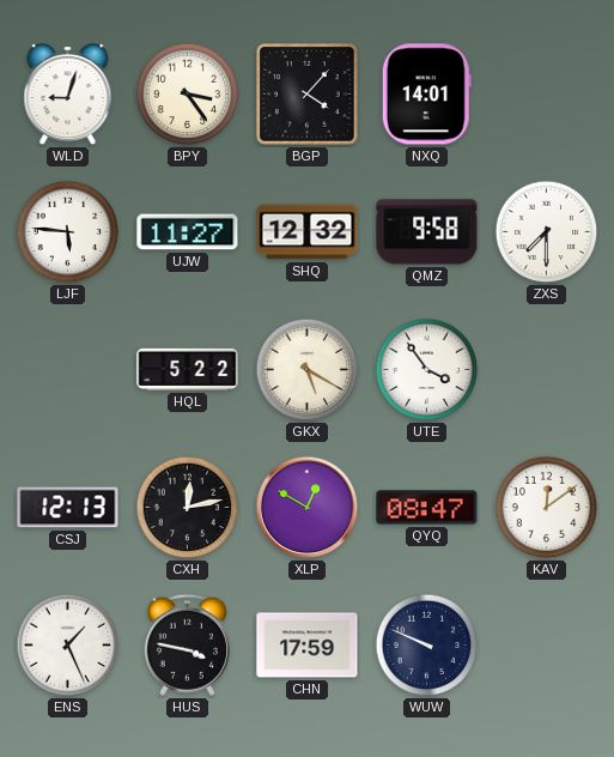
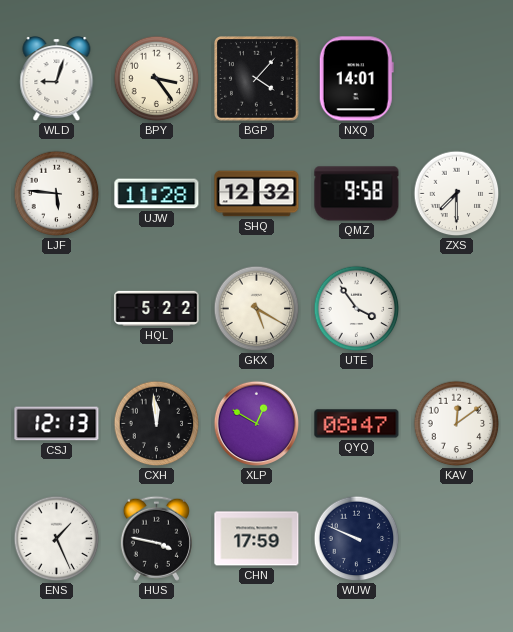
UJW: 11:27 -> 11:28 (157, 194)
CXH: 12:13 -> 11:59 (157, 424)
